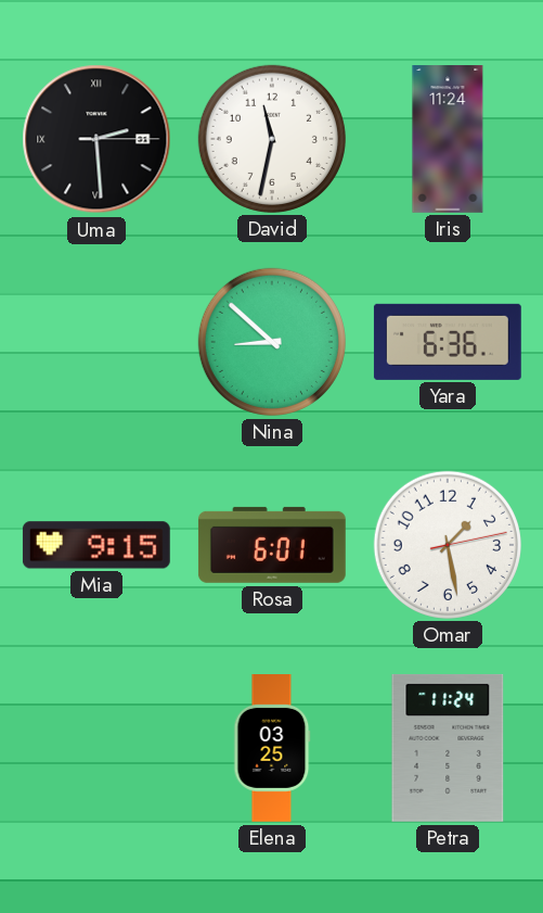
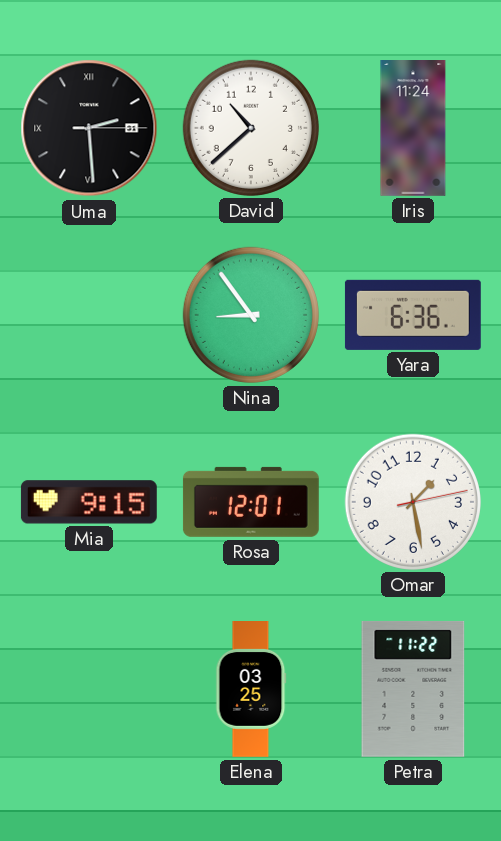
David: 11:32 -> 10:38 (251, 128)
Nina: 8:52 -> 8:54 (251, 315)
Rosa: 6:01 -> 12:01 (251, 502)
Petra: 11:24 -> 11:22 (413, 689)
